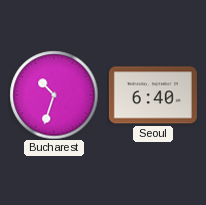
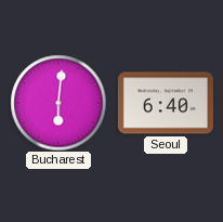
Bucharest: 10:33 -> 6:01 (58, 103)
